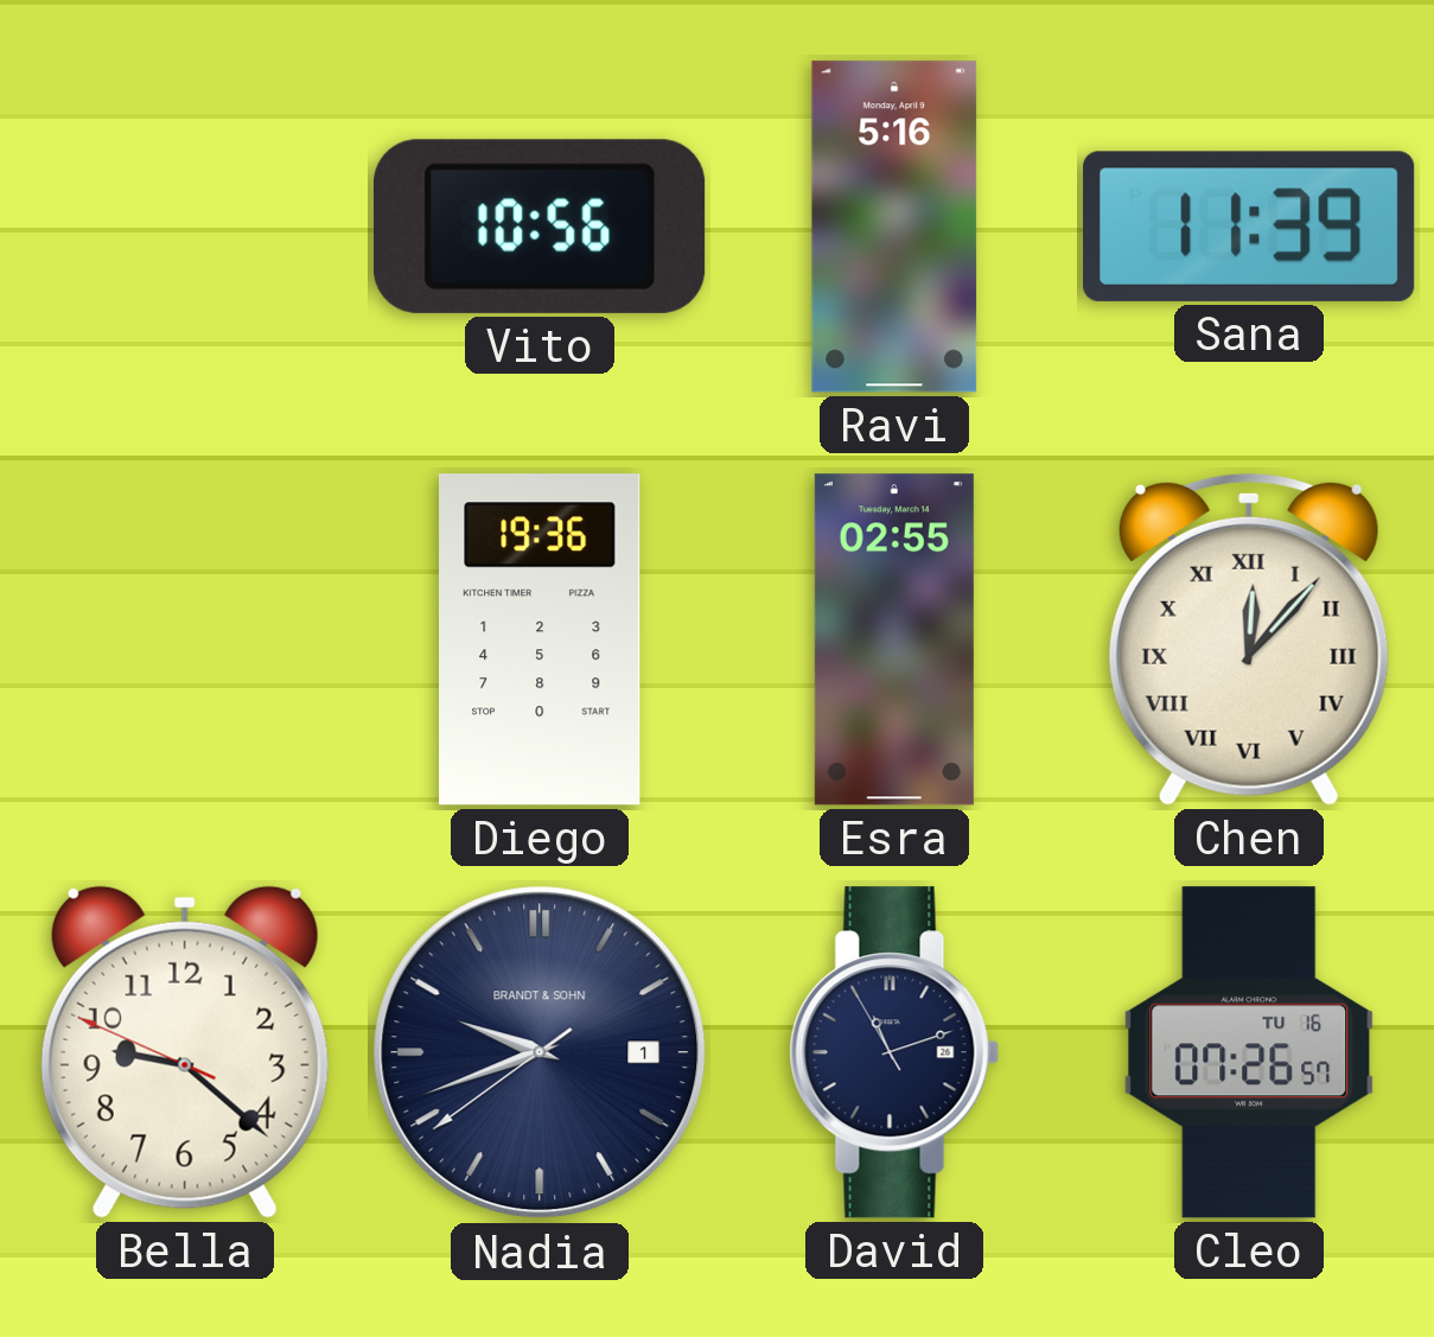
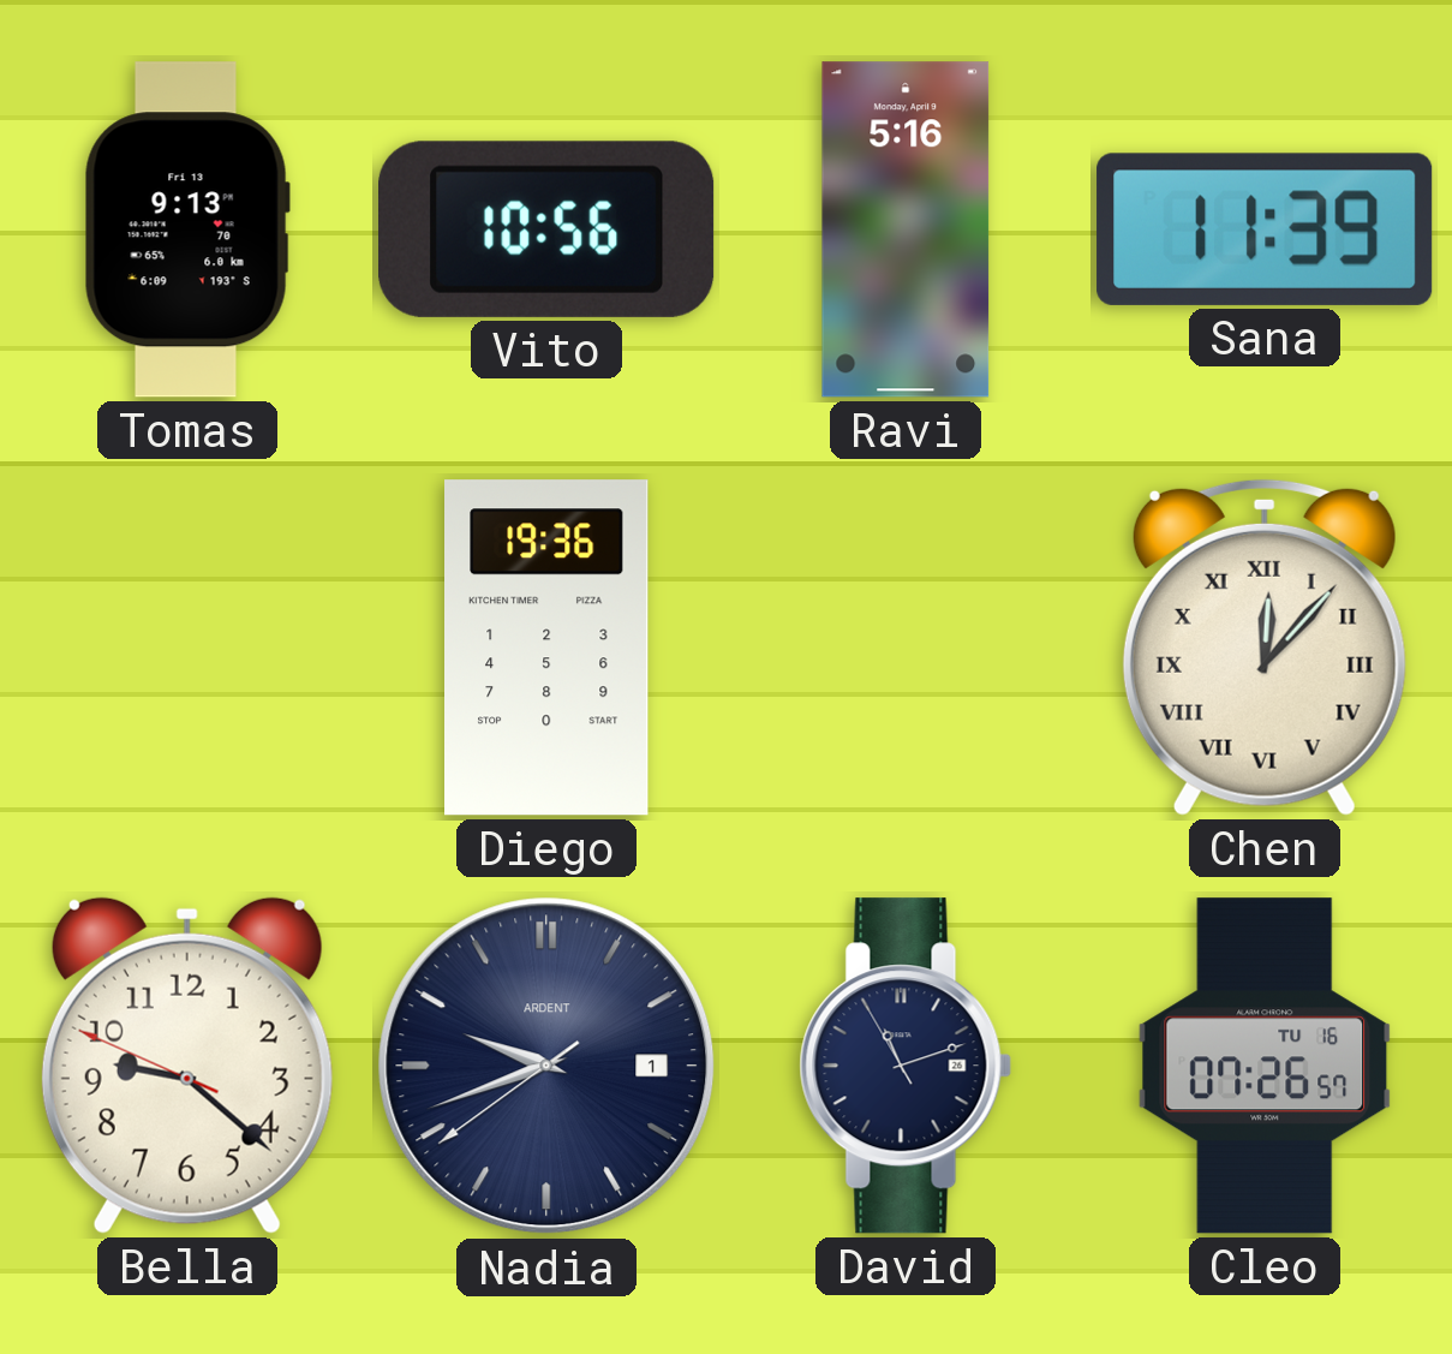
Tomas: none -> 9:13 (187, 229)
Esra: 02:55 -> none (894, 639)
Nadia brand: BRANDT & SOHN -> ARDENT (546, 1066)
